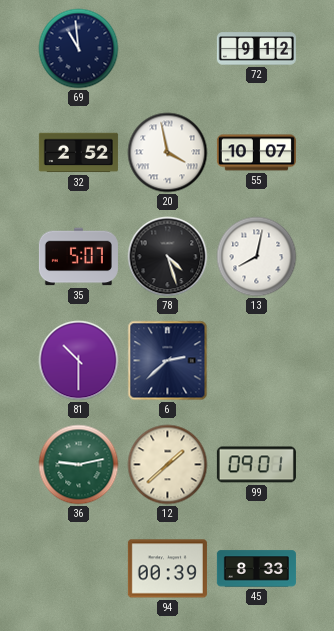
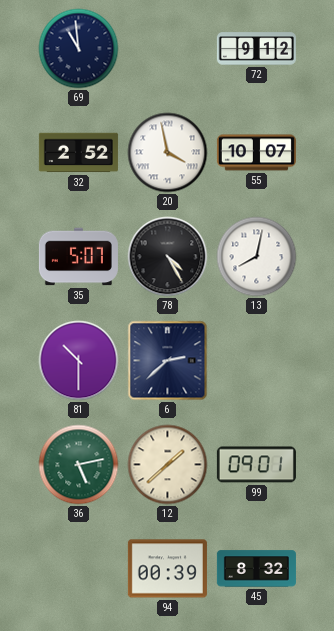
78: 4:27 -> 4:25 (168, 257)
36: 9:13 -> 5:13 (79, 465)
45: 8:33 -> 8:32 (256, 569)
